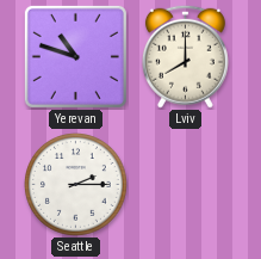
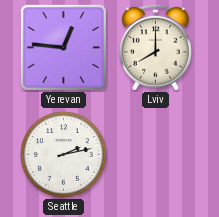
Yerevan: 10:48 -> 12:46 (63, 47)
Seattle: 2:15 -> 2:13 (64, 155)
